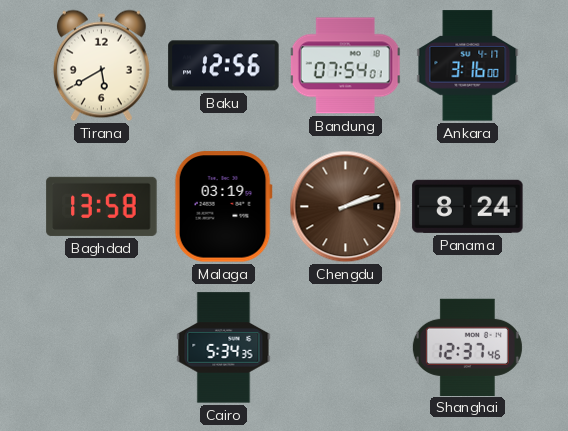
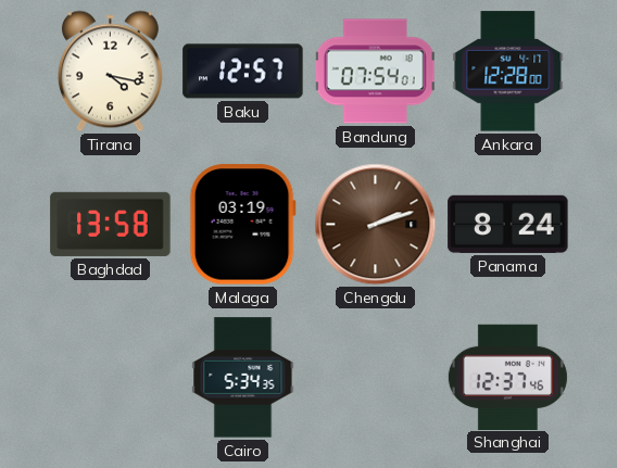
Tirana: 5:40 -> 4:17 (110, 72)
Baku: 12:56 -> 12:57 (243, 72)
Ankara: 3:16 -> 12:28 (508, 72)
